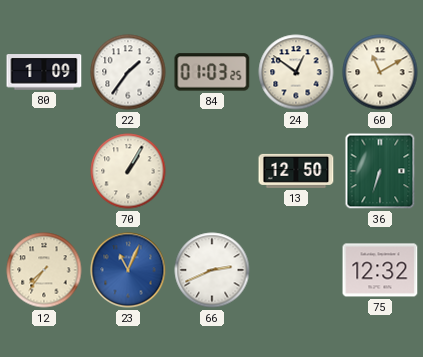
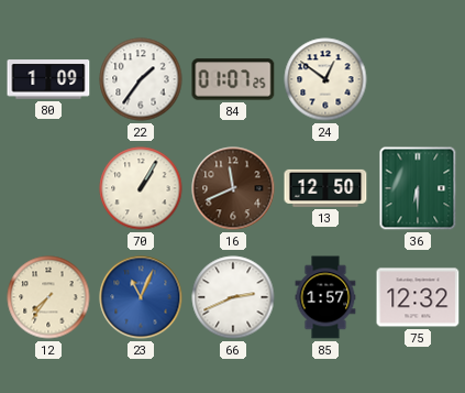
84: 01:03 -> 01:07 (233, 79)
60: 11:10 -> none (380, 72)
16: none -> 11:41 (233, 188)
36: 6:33 -> 6:30 (418, 188)
85: none -> 1:57 (325, 297)
